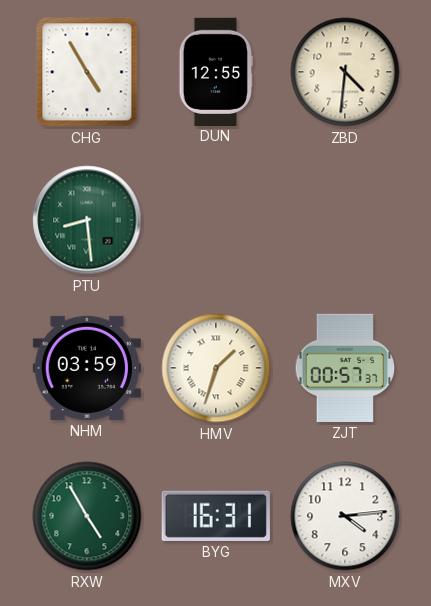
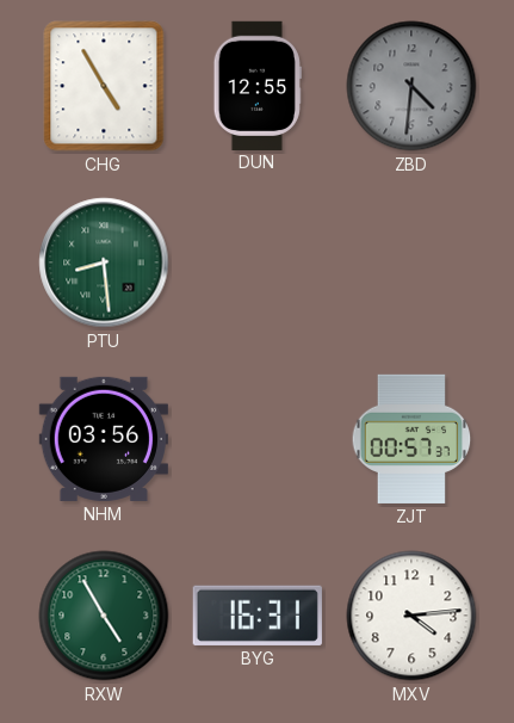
ZBD dial: cream -> grey (411, 86)
NHM: 03:59 -> 03:56 (104, 439)
HMV: 1:33 -> none (216, 368)
